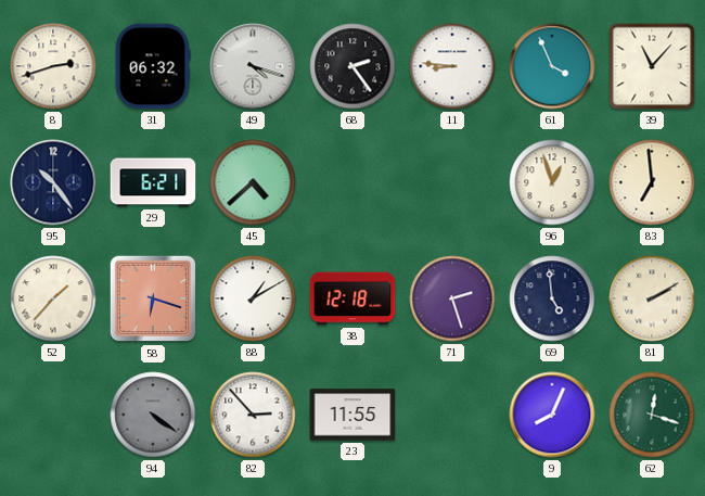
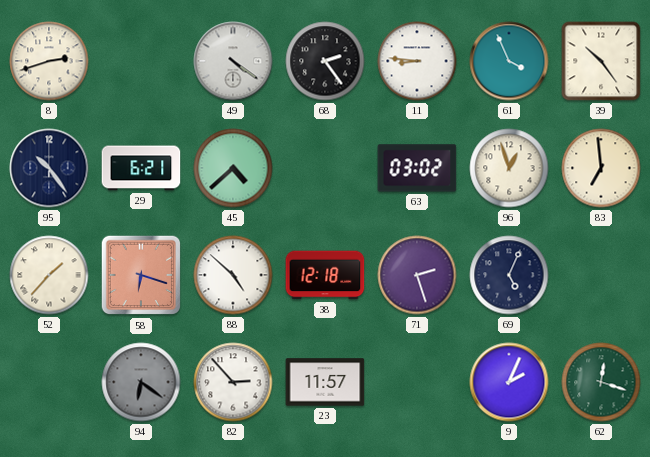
31: 06:32 -> none (153, 66)
49: 4:18 -> 4:21 (233, 61)
39: 11:07 -> 10:24 (601, 61)
63: none -> 03:02 (417, 168)
88: 1:10 -> 4:52 (233, 275)
69: 4:59 -> 5:04 (509, 275)
81: 2:10 -> none (652, 298)
94: 4:21 -> 6:21 (141, 382)
23: 11:55 -> 11:57 (325, 382)
9: 8:04 -> 2:04 (509, 382)
